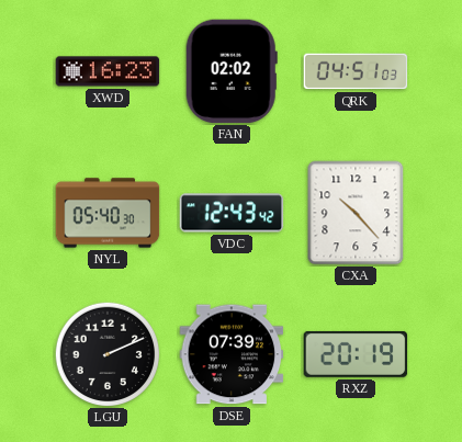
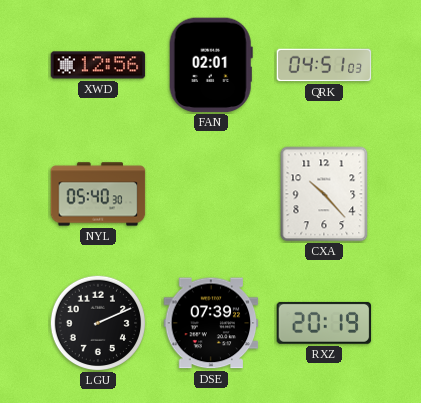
XWD: 16:23 -> 12:56 (98, 65)
FAN: 02:02 -> 02:01 (211, 65)
VDC: 12:43 -> none (232, 213)
